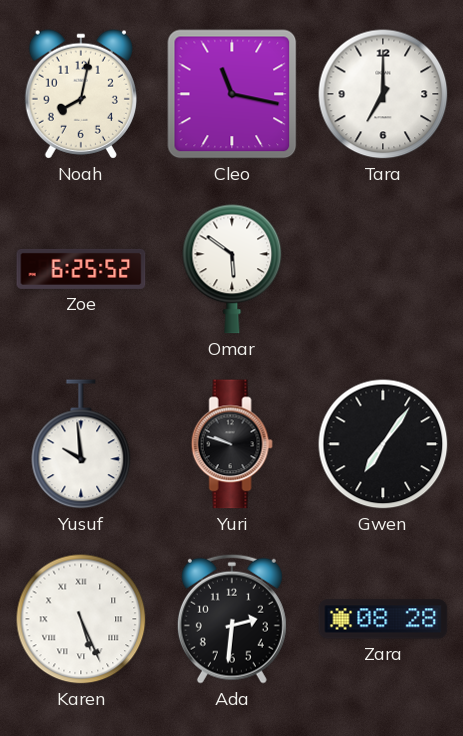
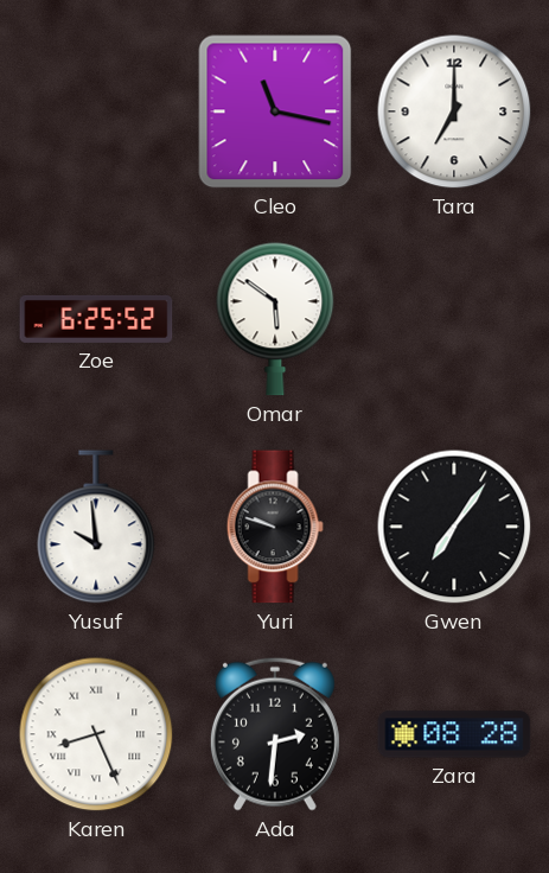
Noah: 8:02 -> none (81, 94)
Karen: 5:26 -> 8:26 (96, 734)
